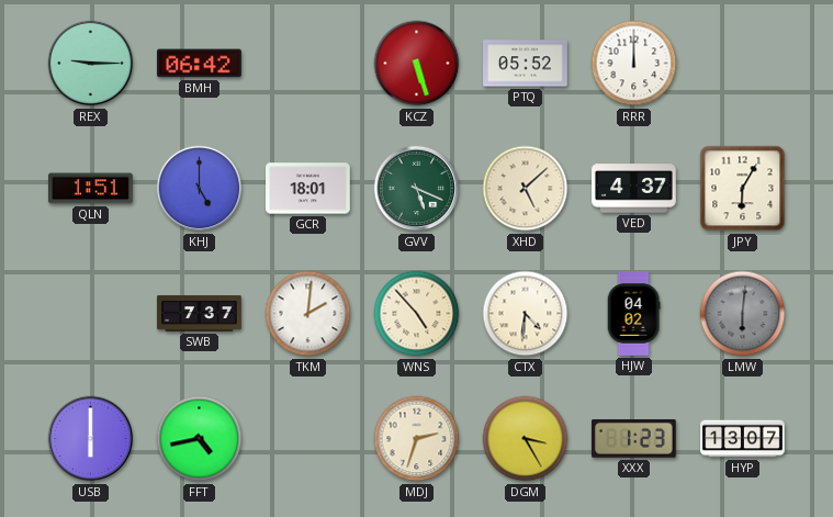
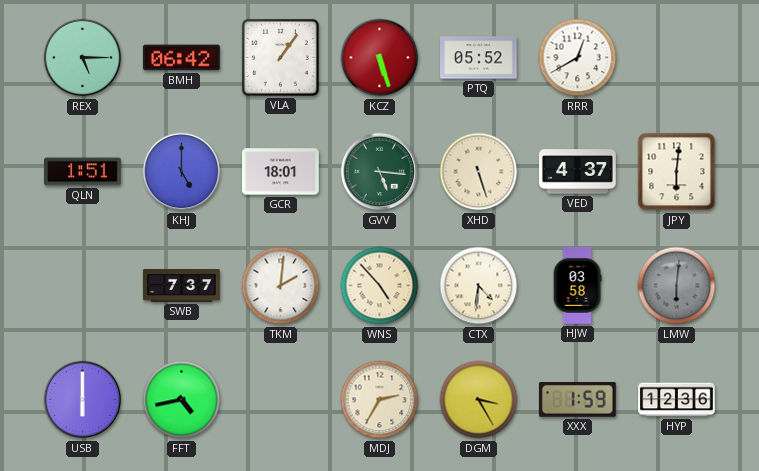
REX: 9:15 -> 5:15 (83, 58)
VLA: none -> 1:06 (280, 57)
RRR: 12:00 -> 12:40 (578, 58)
GVV: 5:19 -> 5:16 (380, 172)
XHD: 5:08 -> 5:27 (479, 172)
JPY: 6:05 -> 6:01 (677, 172)
HJW: 04:02 -> 03:58 (577, 286)
MDJ: 2:33 -> 2:35 (380, 400)
XXX: 1:23 -> 1:59 (577, 400)
HYP: 13:07 -> 12:36 (677, 400)
